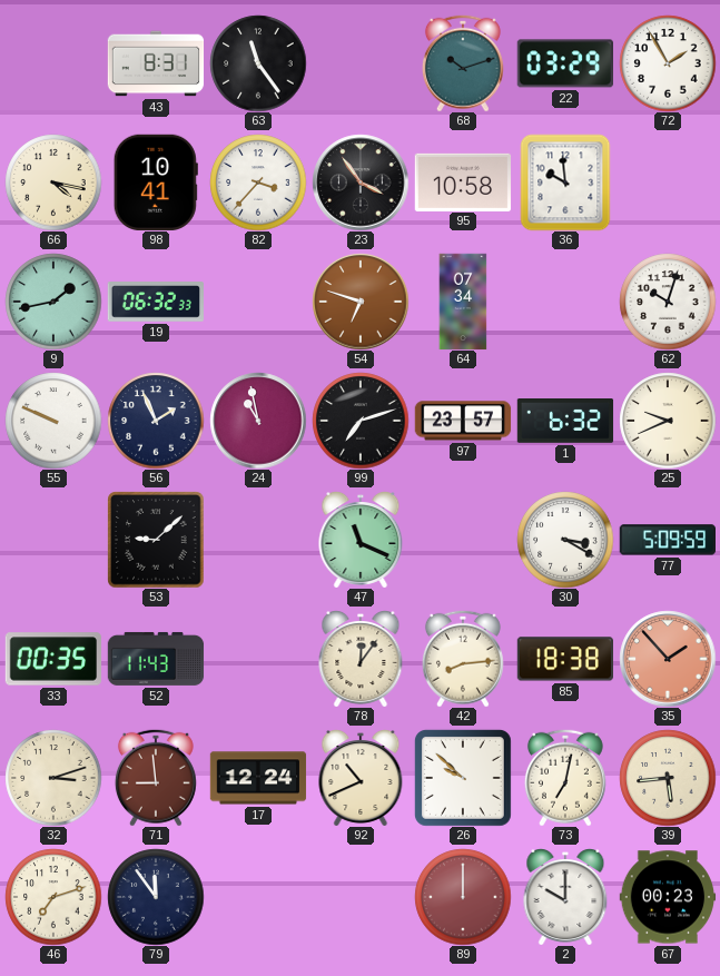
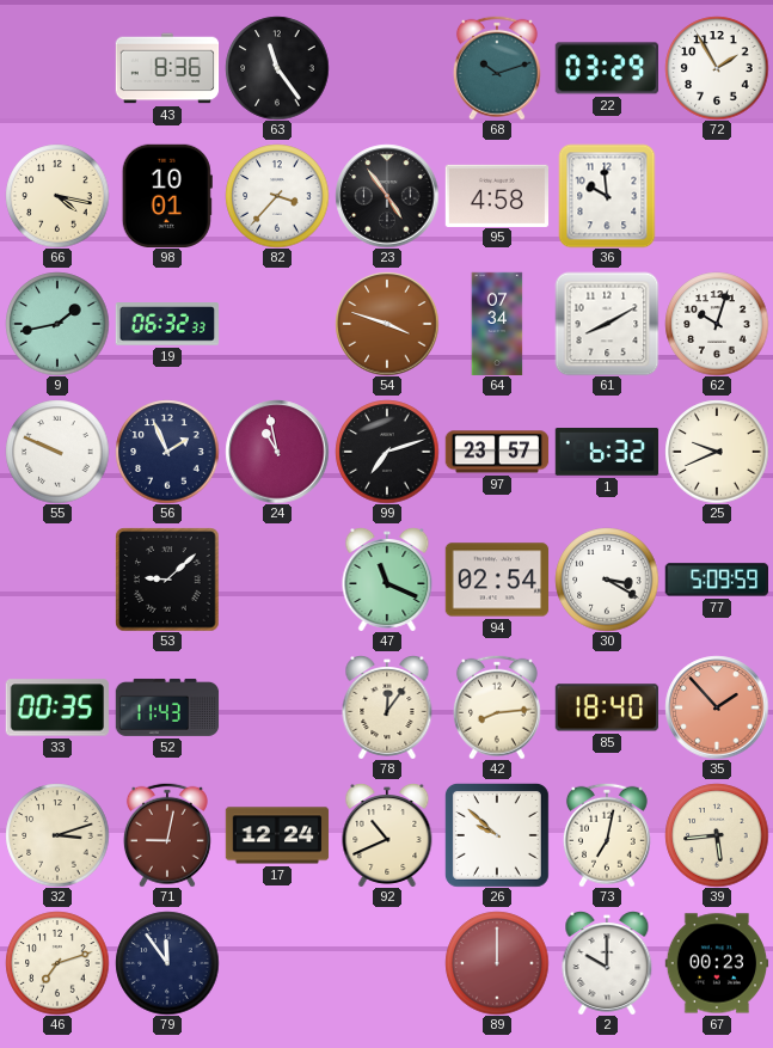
43: 8:31 -> 8:36 (167, 68)
98: 10:41 -> 10:01 (167, 195)
23: 3:54 -> 4:54 (387, 196)
95: 10:58 -> 4:58 (497, 195)
54: 6:48 -> 3:48 (387, 324)
61: none -> 8:10 (607, 324)
94: none -> 02:54 (497, 580)
85: 18:38 -> 18:40 (606, 707)
71: 8:59 -> 9:02 (167, 835)
